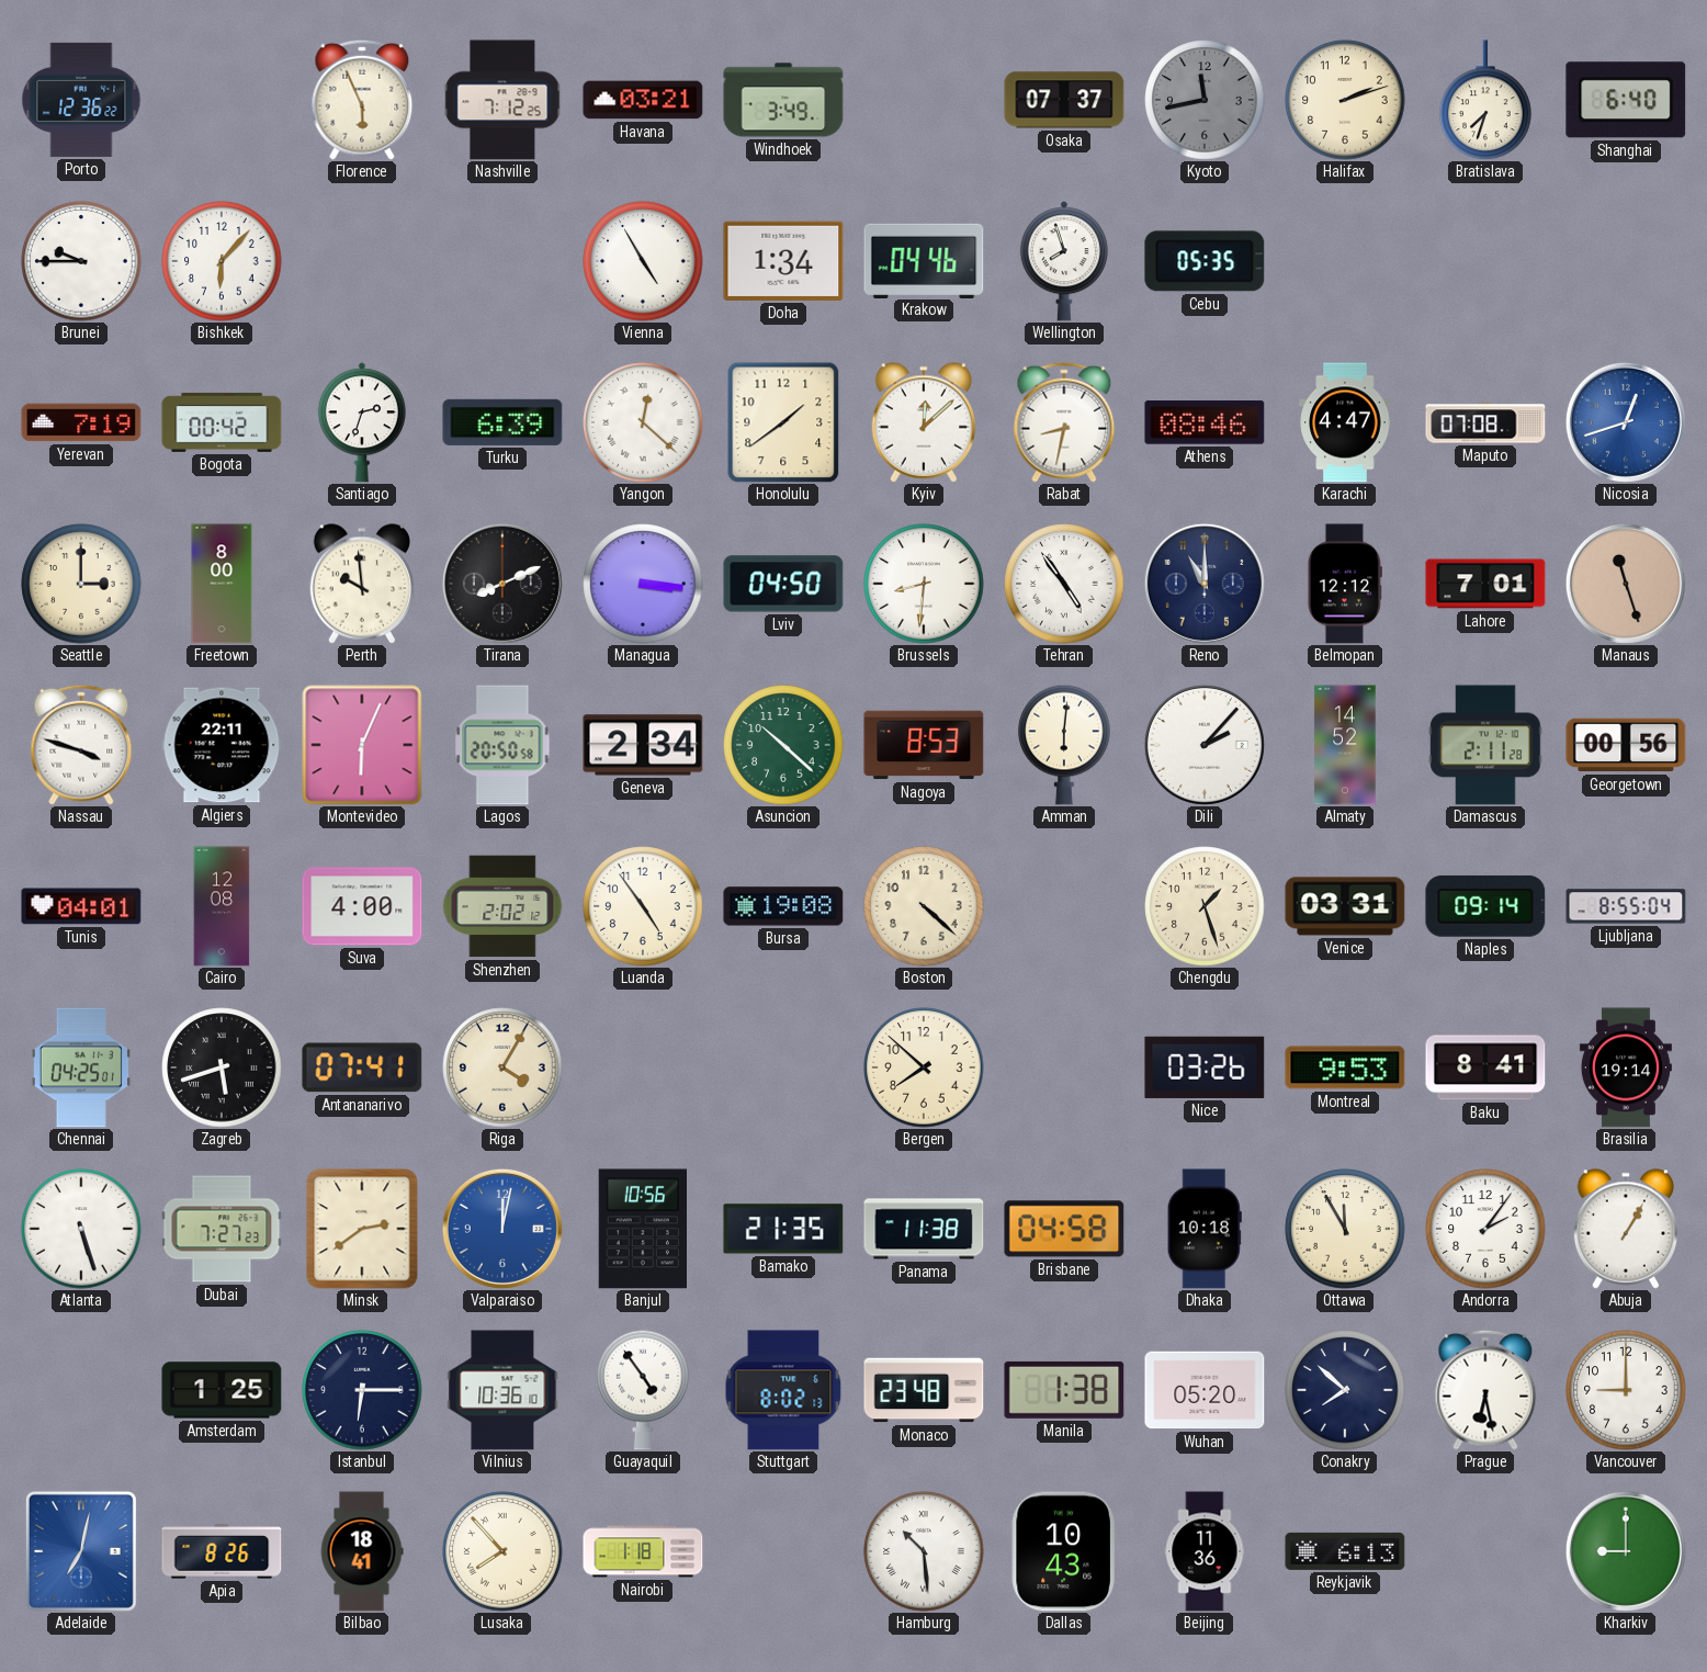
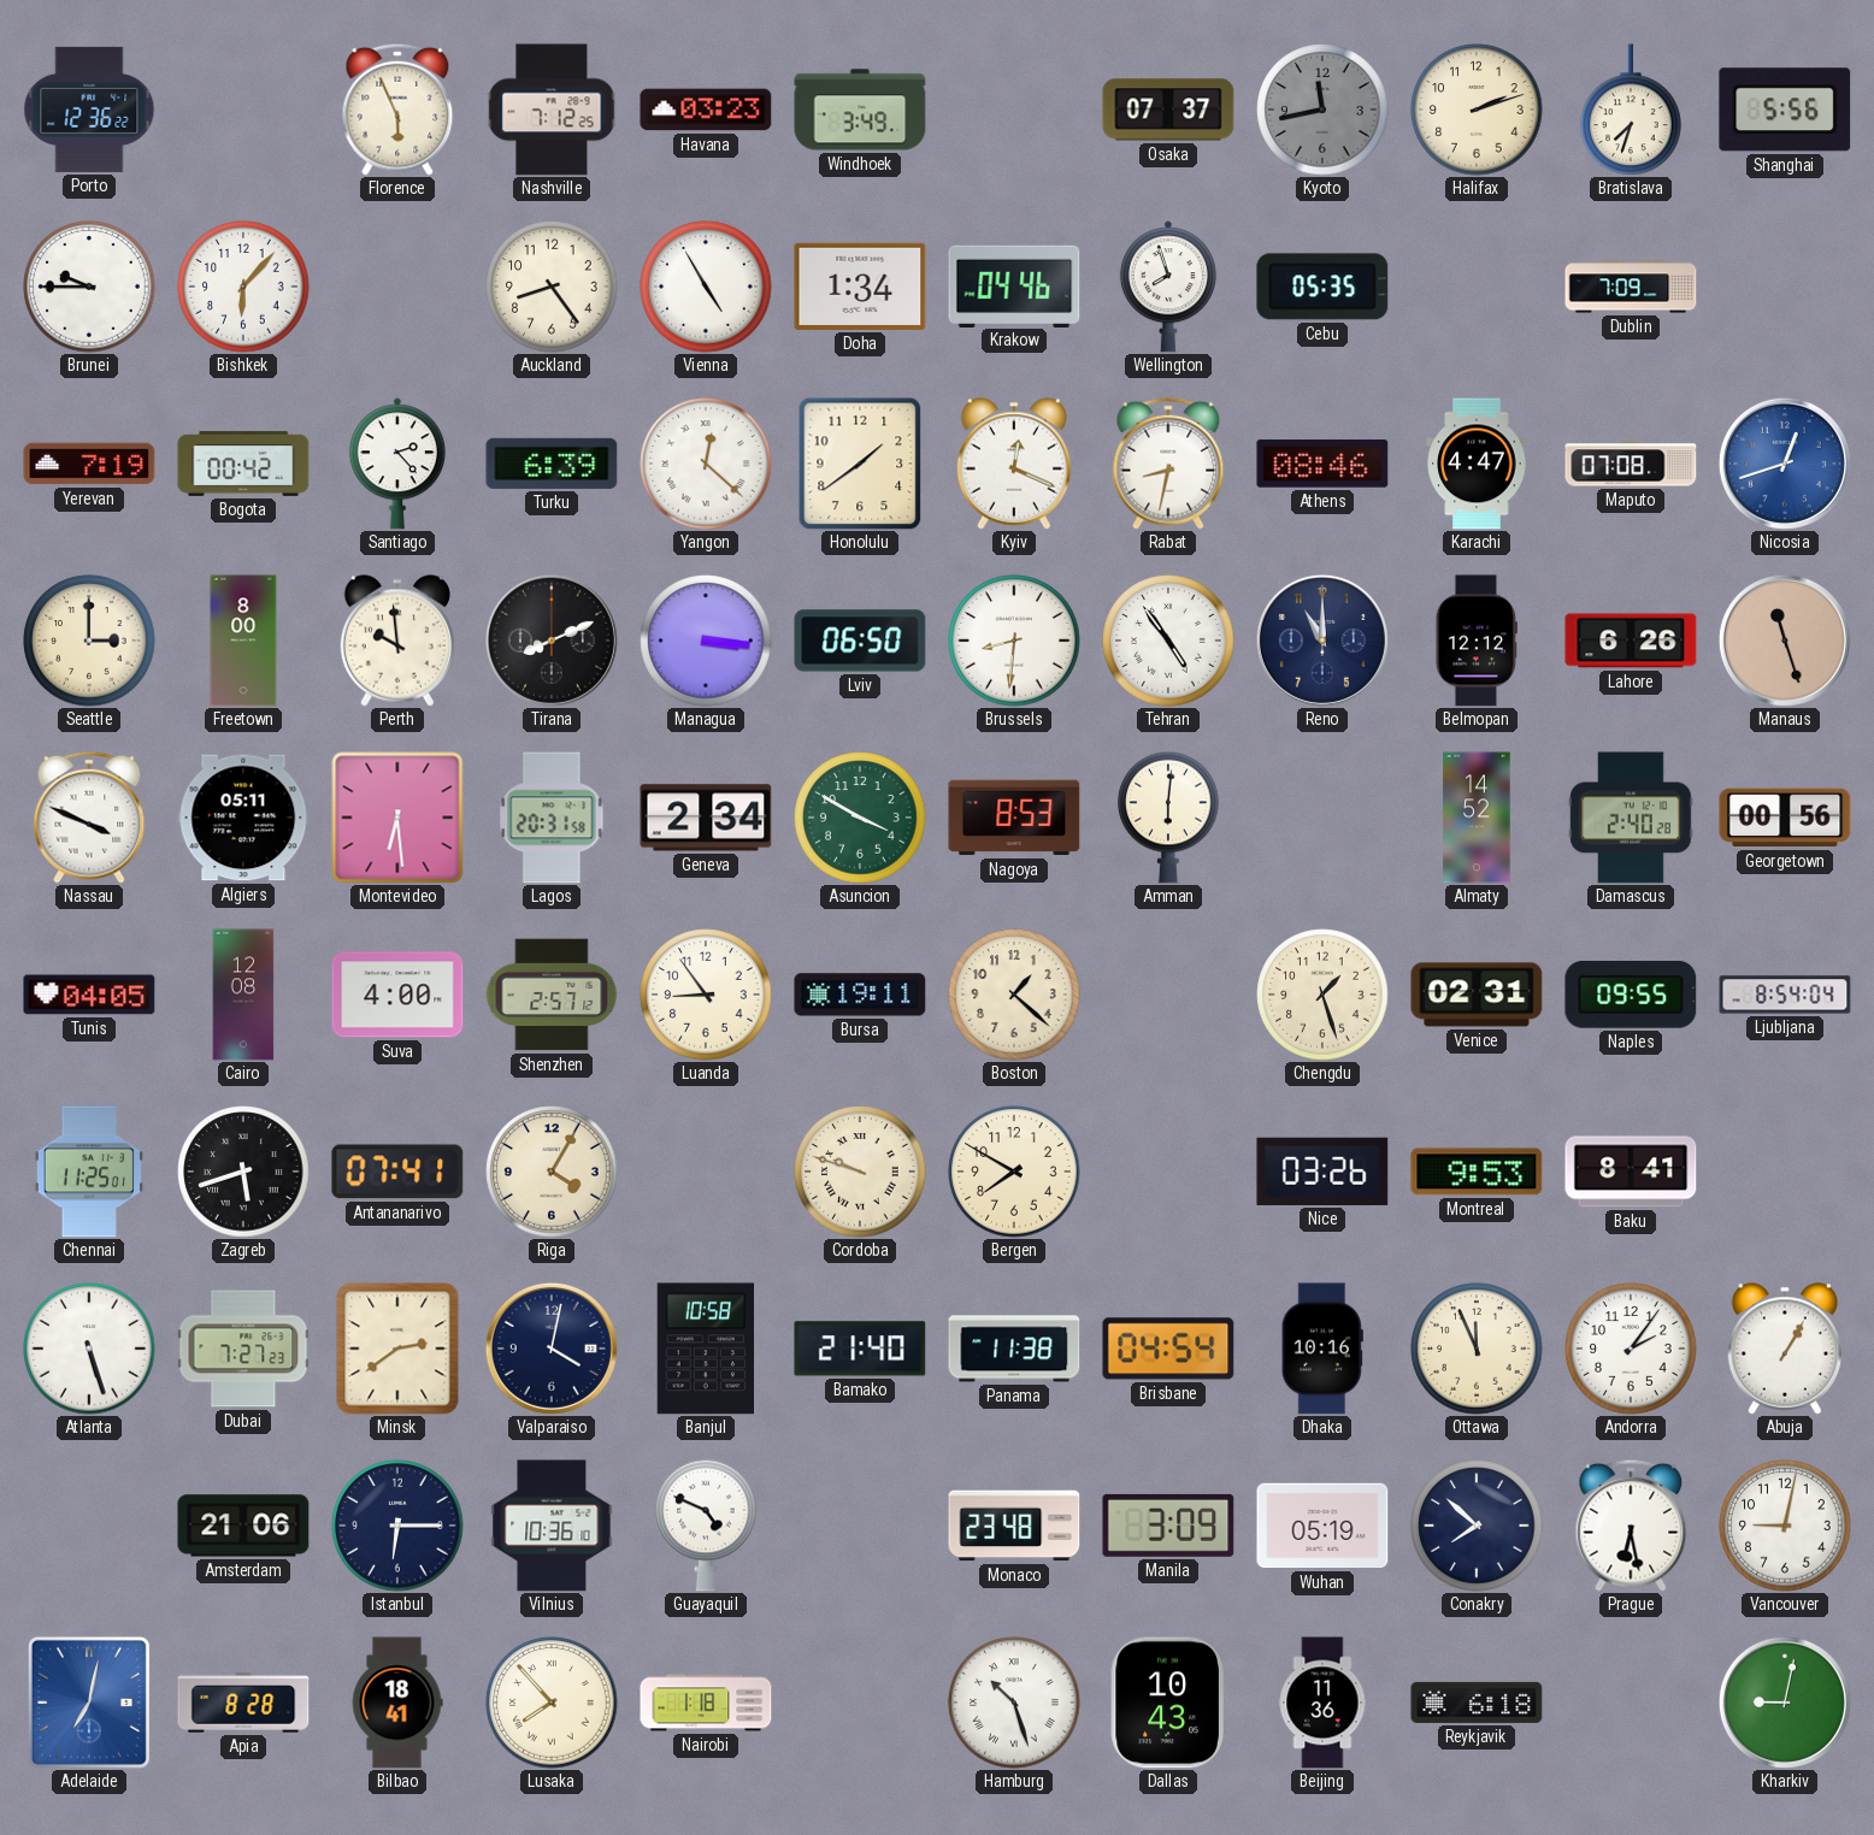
Havana: 03:21 -> 03:23 (706, 110)
Shanghai: 6:40 -> 5:56 (1785, 110)
Auckland: none -> 8:24 (552, 287)
Dublin: none -> 7:09 (1631, 287)
Santiago: 2:33 -> 2:23 (397, 464)
Kyiv: 12:08 -> 12:19 (1013, 464)
Lviv: 04:50 -> 06:50 (860, 641)
Lahore: 7:01 -> 6:26 (1631, 641)
Nassau: 3:48 -> 3:49 (89, 818)
Algiers: 22:11 -> 05:11 (243, 818)
Montevideo: 6:04 -> 6:29 (397, 818)
Lagos: 20:50 -> 20:31 (552, 818)
Asuncion: 10:22 -> 3:50 (860, 818)
Dili: 2:07 -> none (1205, 745)
Damascus: 2:11 -> 2:40 (1631, 818)
Tunis: 04:01 -> 04:05 (89, 995)
Shenzhen: 2:02 -> 2:57 (552, 995)
Luanda: 4:54 -> 8:54 (706, 995)
Bursa: 19:08 -> 19:11 (860, 995)
Boston: 4:22 -> 1:22 (1014, 995)
Venice: 03:31 -> 02:31 (1477, 995)
Naples: 09:14 -> 09:55 (1631, 995)
Ljubljana: 8:55 -> 8:54 (1785, 995)
Chennai: 04:25 -> 11:25 (89, 1172)
Cordoba: none -> 9:48 (860, 1172)
Bergen: 7:52 -> 7:50 (1014, 1172)
Brasilia: 19:14 -> none (1626, 1067)
Valparaiso: 12:02 -> 4:02 (552, 1349)
Valparaiso dial: blue -> navy (552, 1349)
Banjul: 10:56 -> 10:58 (705, 1349)
Bamako: 21:35 -> 21:40 (860, 1349)
Brisbane: 04:58 -> 04:54 (1168, 1349)
Dhaka: 10:18 -> 10:16 (1322, 1349)
Ottawa: 11:55 -> 11:56 (1477, 1349)
Amsterdam: 1:25 -> 21:06 (243, 1526)
Guayaquil: 4:54 -> 4:49 (706, 1526)
Stuttgart: 8:02 -> none (783, 1390)
Manila: 1:38 -> 3:09 (1168, 1526)
Wuhan: 05:20 -> 05:19 (1322, 1526)
Vancouver: 9:00 -> 9:02 (1785, 1526)
Apia: 8:26 -> 8:28 (243, 1703)
Hamburg: 10:29 -> 10:27 (1014, 1703)
Reykjavik: 6:13 -> 6:18 (1477, 1703)
Kharkiv: 9:00 -> 9:02 (1785, 1703)
